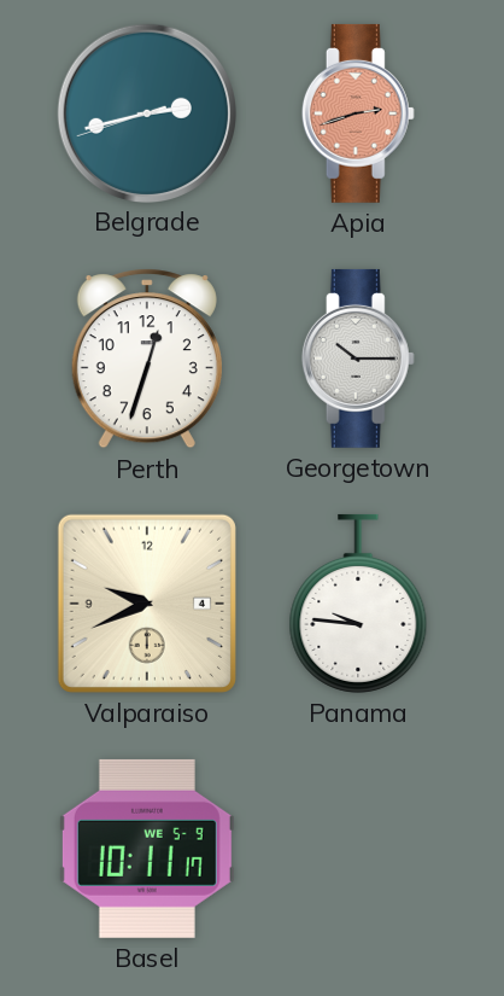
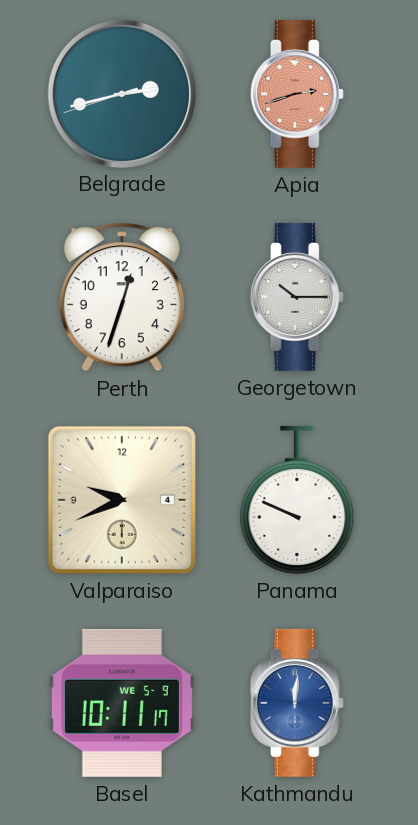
Panama: 9:46 -> 9:49 (297, 500)
Kathmandu: none -> 12:01 (297, 703)
